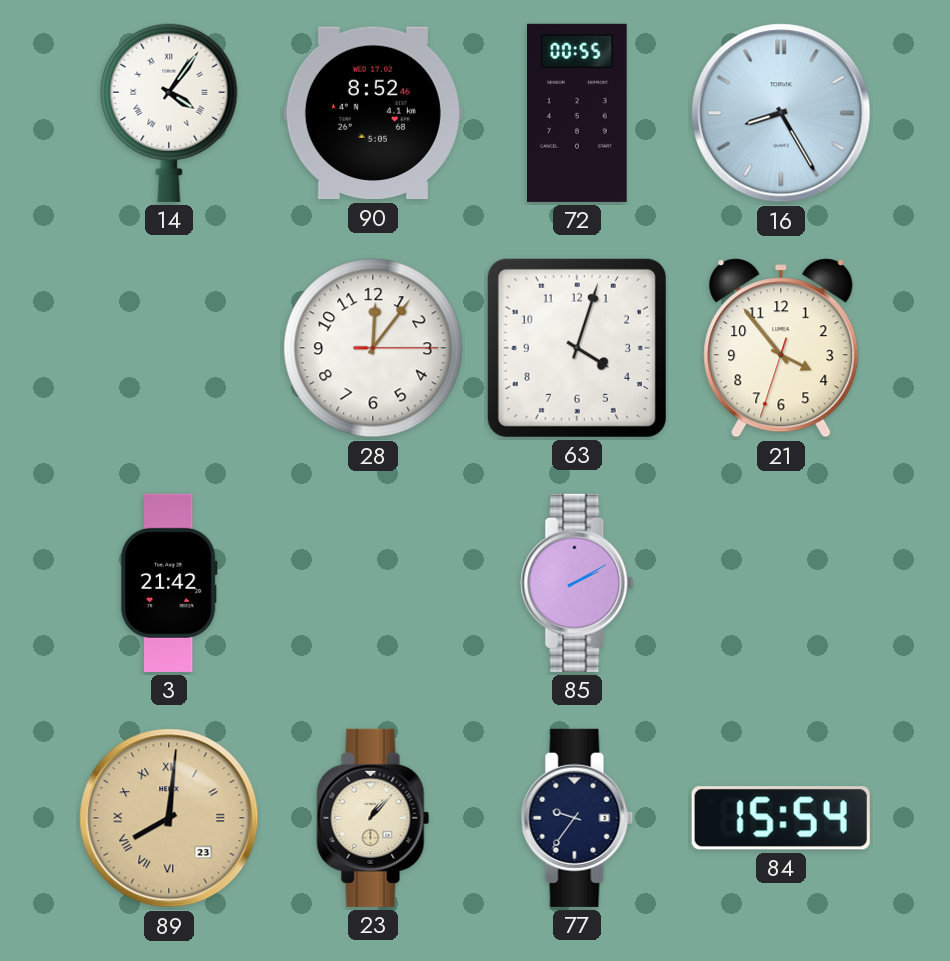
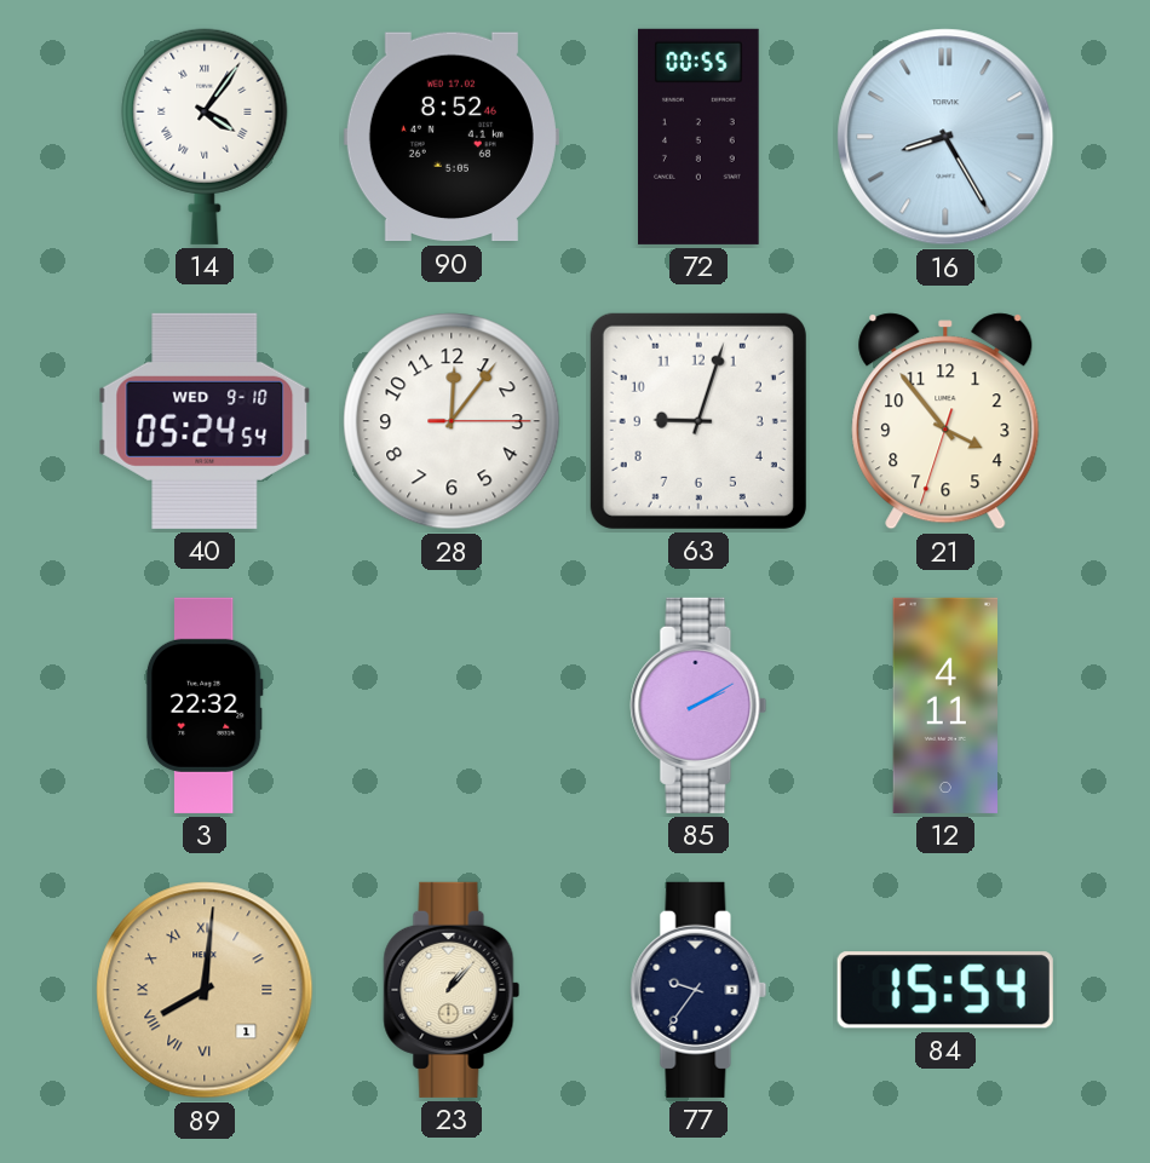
40: none -> 05:24 (205, 421)
63: 4:03 -> 9:03 (698, 421)
3: 21:42 -> 22:32 (205, 706)
12: none -> 4:11 (945, 706)
89 date: 23 -> 1 (205, 990)
